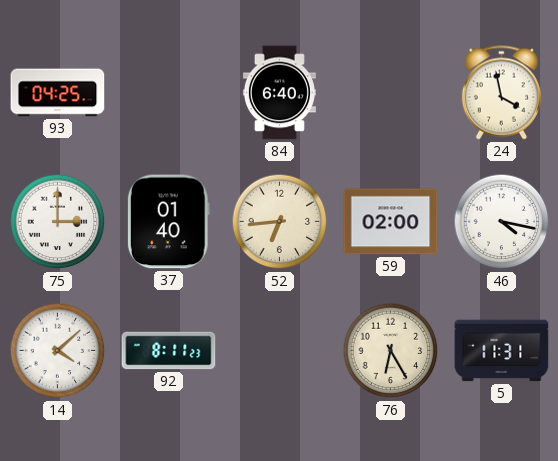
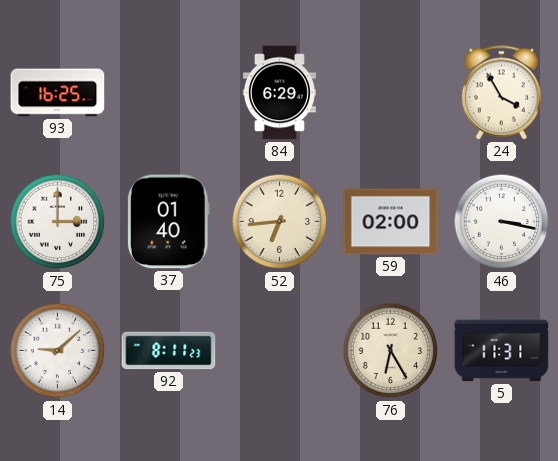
93: 04:25 -> 16:25 (58, 93)
84: 6:40 -> 6:29 (279, 93)
24: 3:58 -> 3:55 (501, 93)
46: 4:17 -> 3:17 (502, 222)
14: 4:08 -> 9:08 (58, 351)
